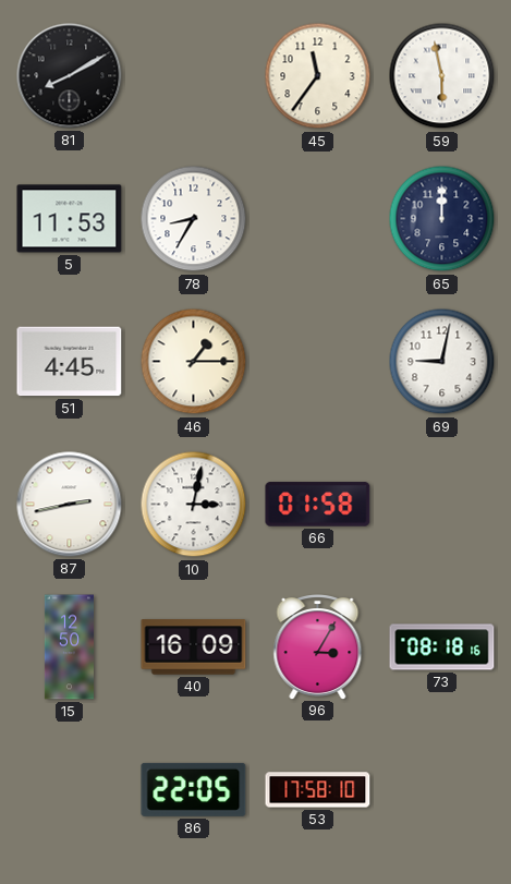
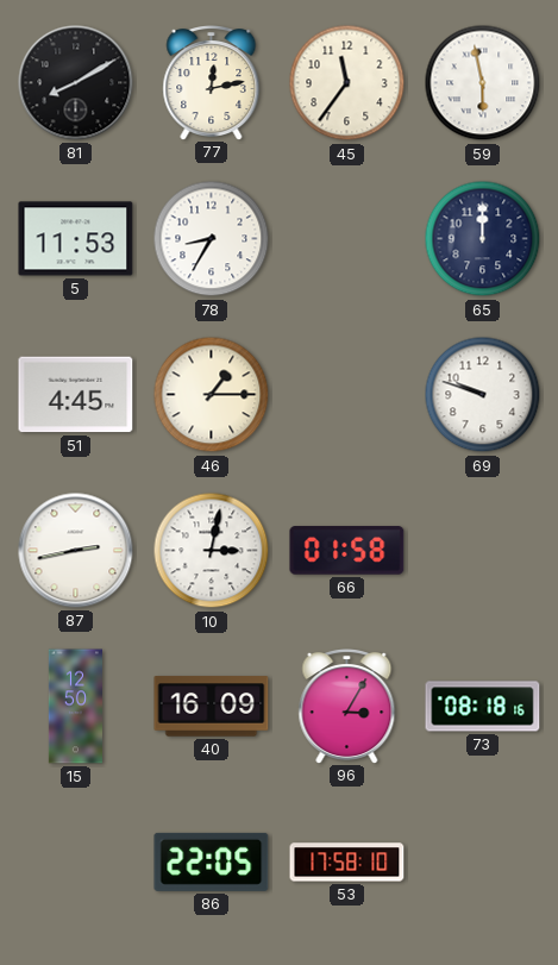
77: none -> 12:13 (212, 83)
69: 9:02 -> 9:48 (483, 395)
